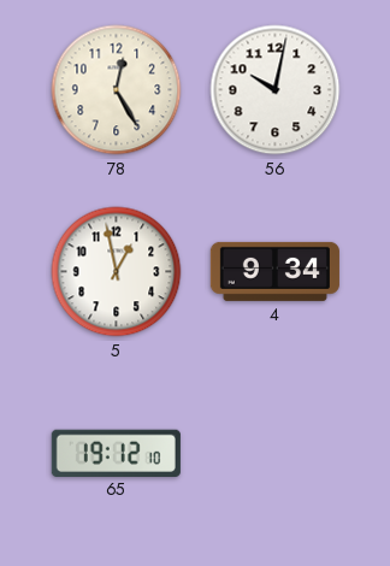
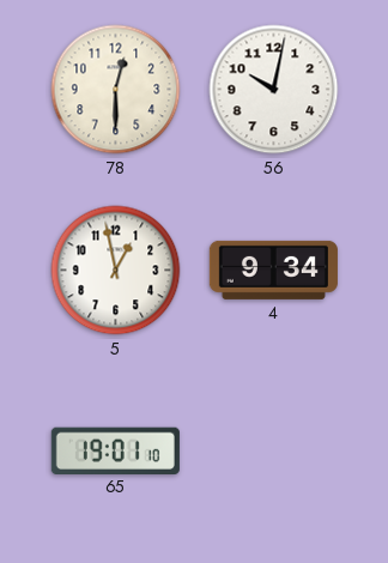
78: 12:25 -> 12:30 (116, 90)
65: 19:12 -> 19:01 (115, 450)
